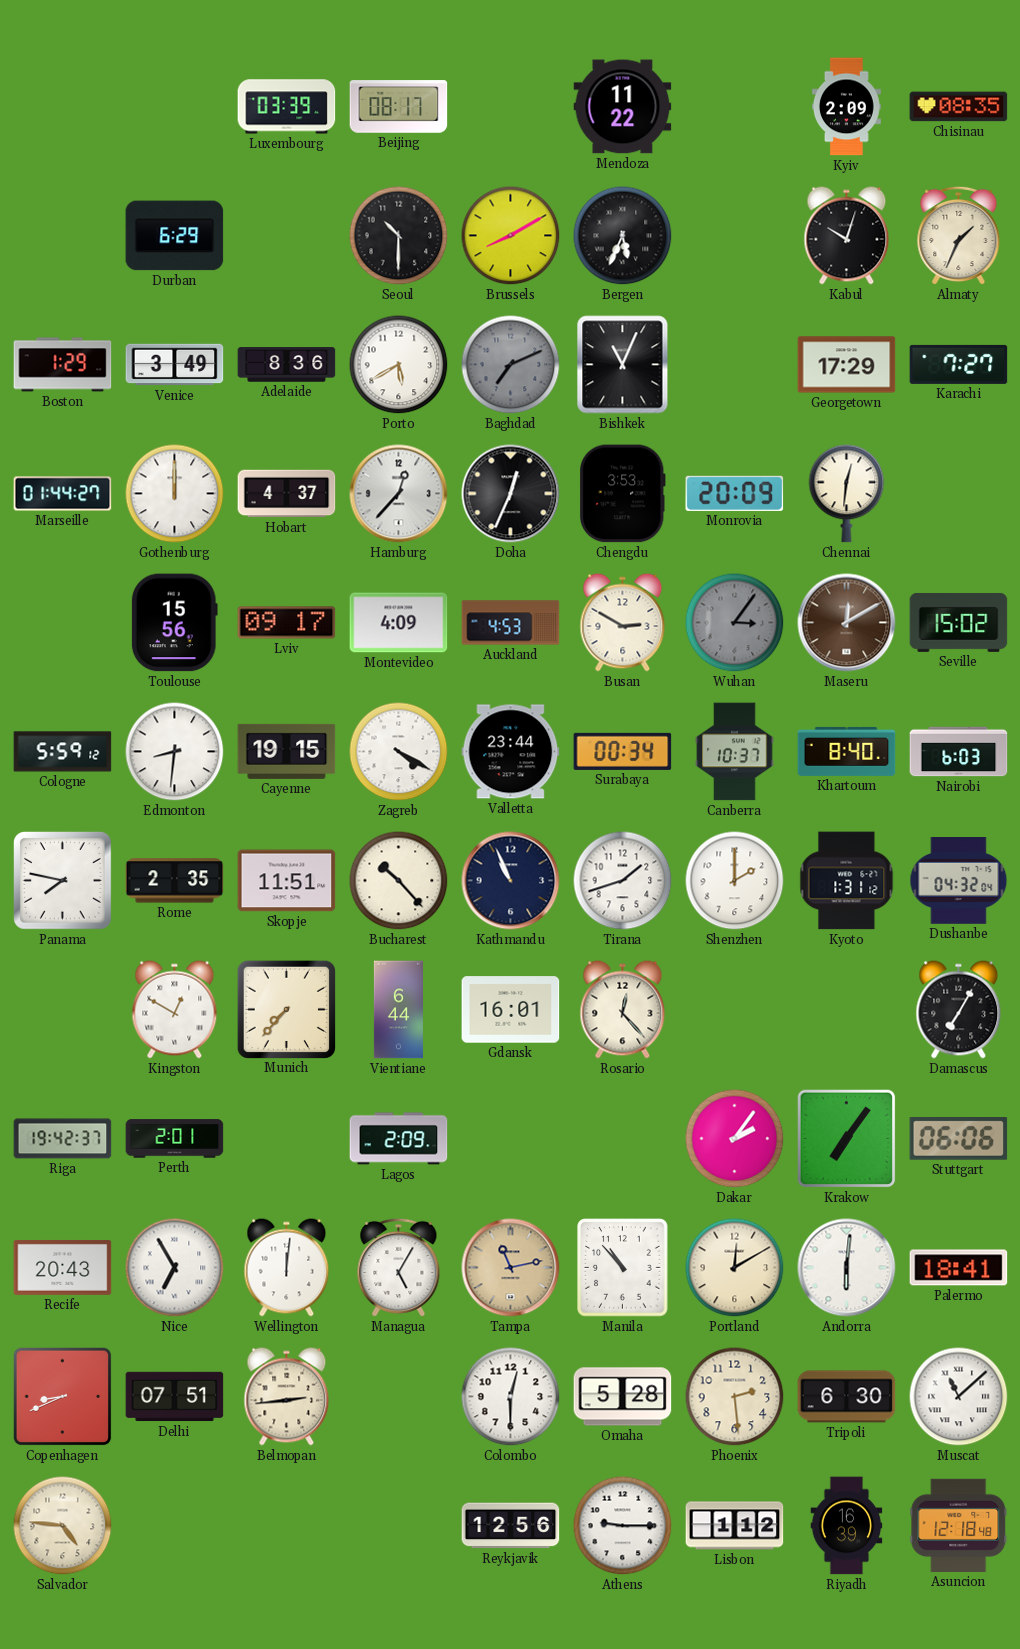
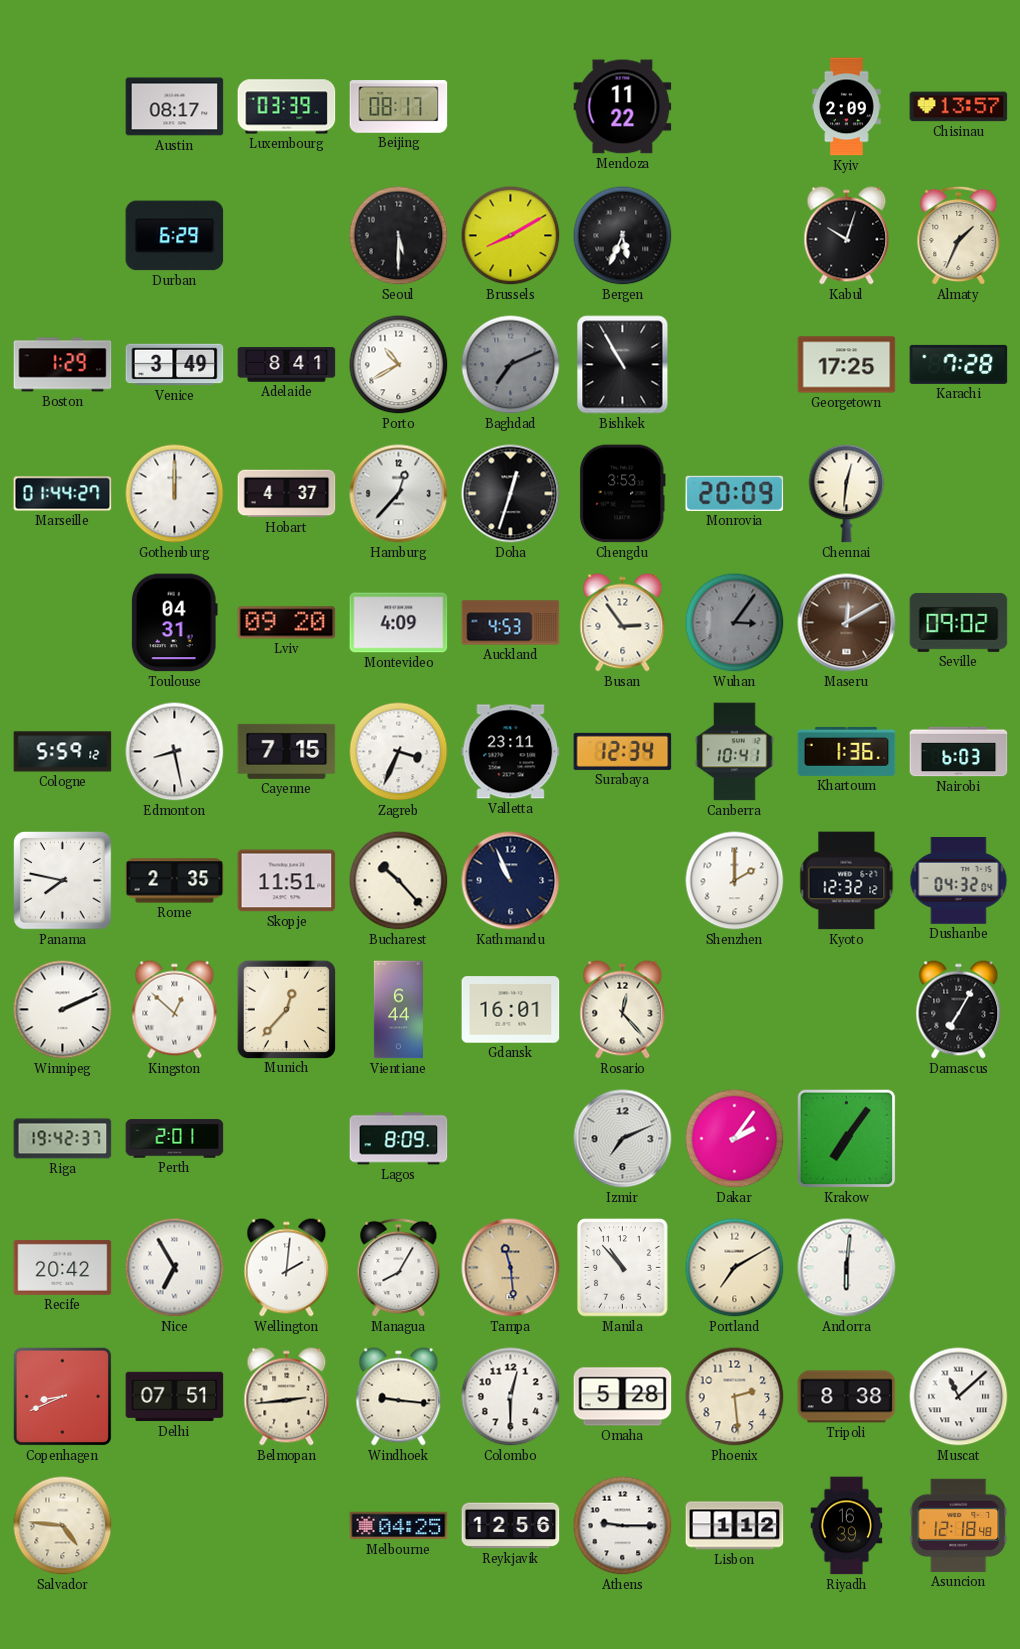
Austin: none -> 08:17 (175, 107)
Chisinau: 08:35 -> 13:57 (959, 107)
Seoul: 10:30 -> 5:30 (399, 236)
Adelaide: 8:36 -> 8:41 (287, 365)
Porto: 5:40 -> 10:40 (399, 365)
Bishkek: 11:04 -> 10:55 (623, 365)
Georgetown: 17:29 -> 17:25 (847, 365)
Karachi: 7:27 -> 7:28 (959, 364)
Doha: 12:34 -> 12:33 (511, 494)
Toulouse: 15:56 -> 04:31 (174, 623)
Lviv: 09:17 -> 09:20 (287, 623)
Busan: 2:50 -> 2:54 (623, 623)
Seville: 15:02 -> 09:02 (959, 622)
Edmonton: 8:31 -> 8:28 (175, 752)
Cayenne: 19:15 -> 7:15 (287, 751)
Zagreb: 4:20 -> 3:34 (399, 752)
Valletta: 23:44 -> 23:11 (511, 752)
Surabaya: 00:34 -> 12:34 (623, 751)
Canberra: 10:37 -> 10:41 (735, 752)
Khartoum: 8:40 -> 1:36 (847, 751)
Tirana: 1:42 -> none (623, 881)
Kyoto: 1:31 -> 12:32 (847, 881)
Winnipeg: none -> 2:11 (63, 1010)
Kingston: 12:50 -> 12:52 (175, 1010)
Munich: 7:37 -> 12:37 (286, 1009)
Lagos: 2:09 -> 8:09 (399, 1139)
Izmir: none -> 7:11 (623, 1139)
Stuttgart: 06:06 -> none (959, 1139)
Recife: 20:43 -> 20:42 (63, 1267)
Wellington: 12:01 -> 2:01 (287, 1268)
Managua: 5:05 -> 8:05 (399, 1268)
Tampa: 11:13 -> 11:29 (511, 1268)
Portland: 12:10 -> 7:10 (735, 1268)
Palermo: 18:41 -> none (959, 1268)
Windhoek: none -> 9:16 (399, 1397)
Tripoli: 6:30 -> 8:38 (847, 1397)
Melbourne: none -> 04:25 (399, 1526)
